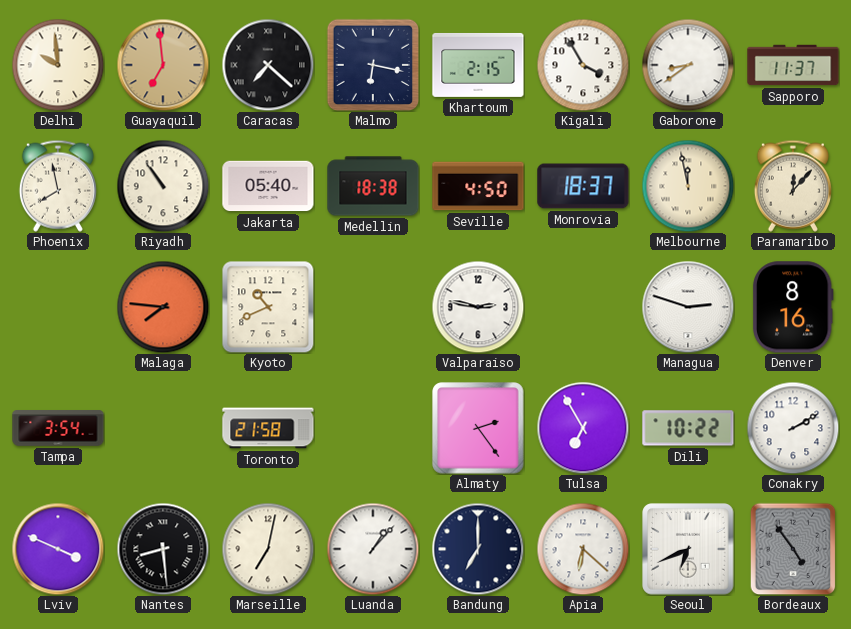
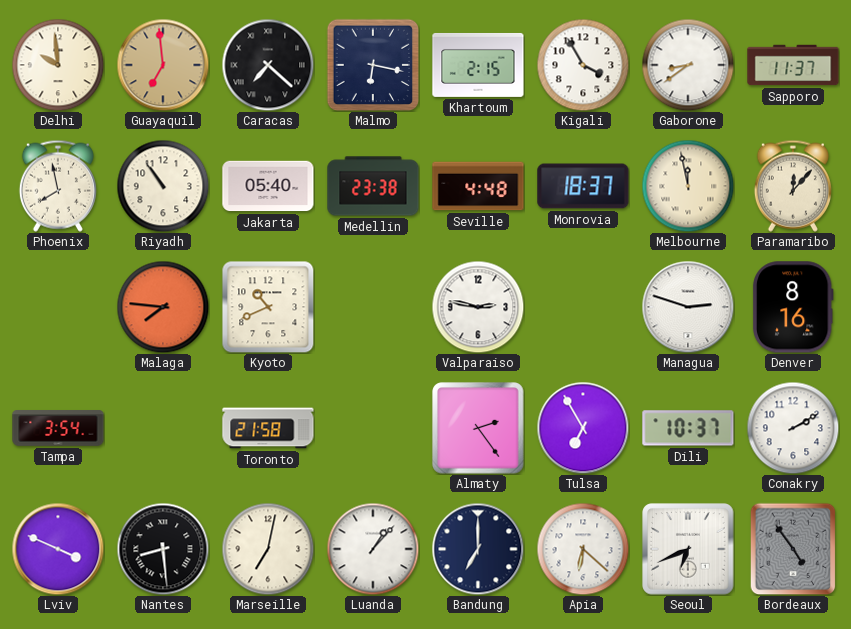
Medellin: 18:38 -> 23:38 (373, 186)
Seville: 4:50 -> 4:48 (478, 186)
Dili: 10:22 -> 10:37 (688, 428)
